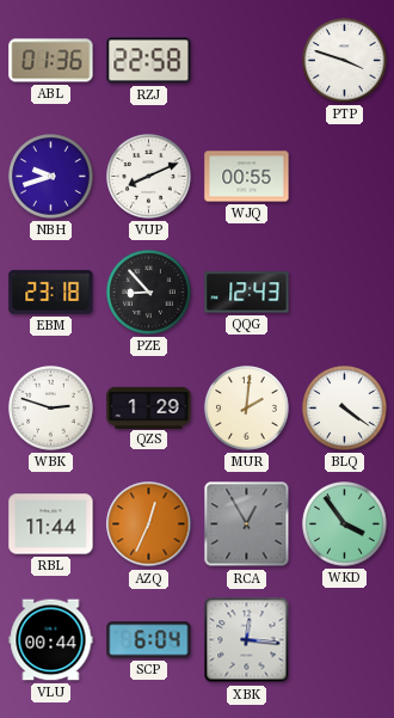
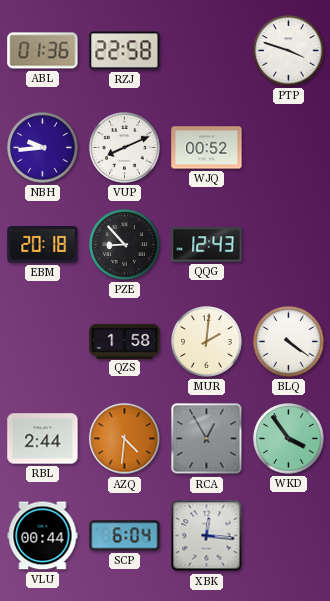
NBH: 9:42 -> 9:44 (43, 148)
WJQ: 00:55 -> 00:52 (207, 148)
EBM: 23:18 -> 20:18 (43, 244)
WBK: 2:48 -> none (51, 409)
QZS: 1:29 -> 1:58 (125, 341)
RBL: 11:44 -> 2:44 (43, 439)
AZQ: 12:34 -> 4:31 (125, 439)
